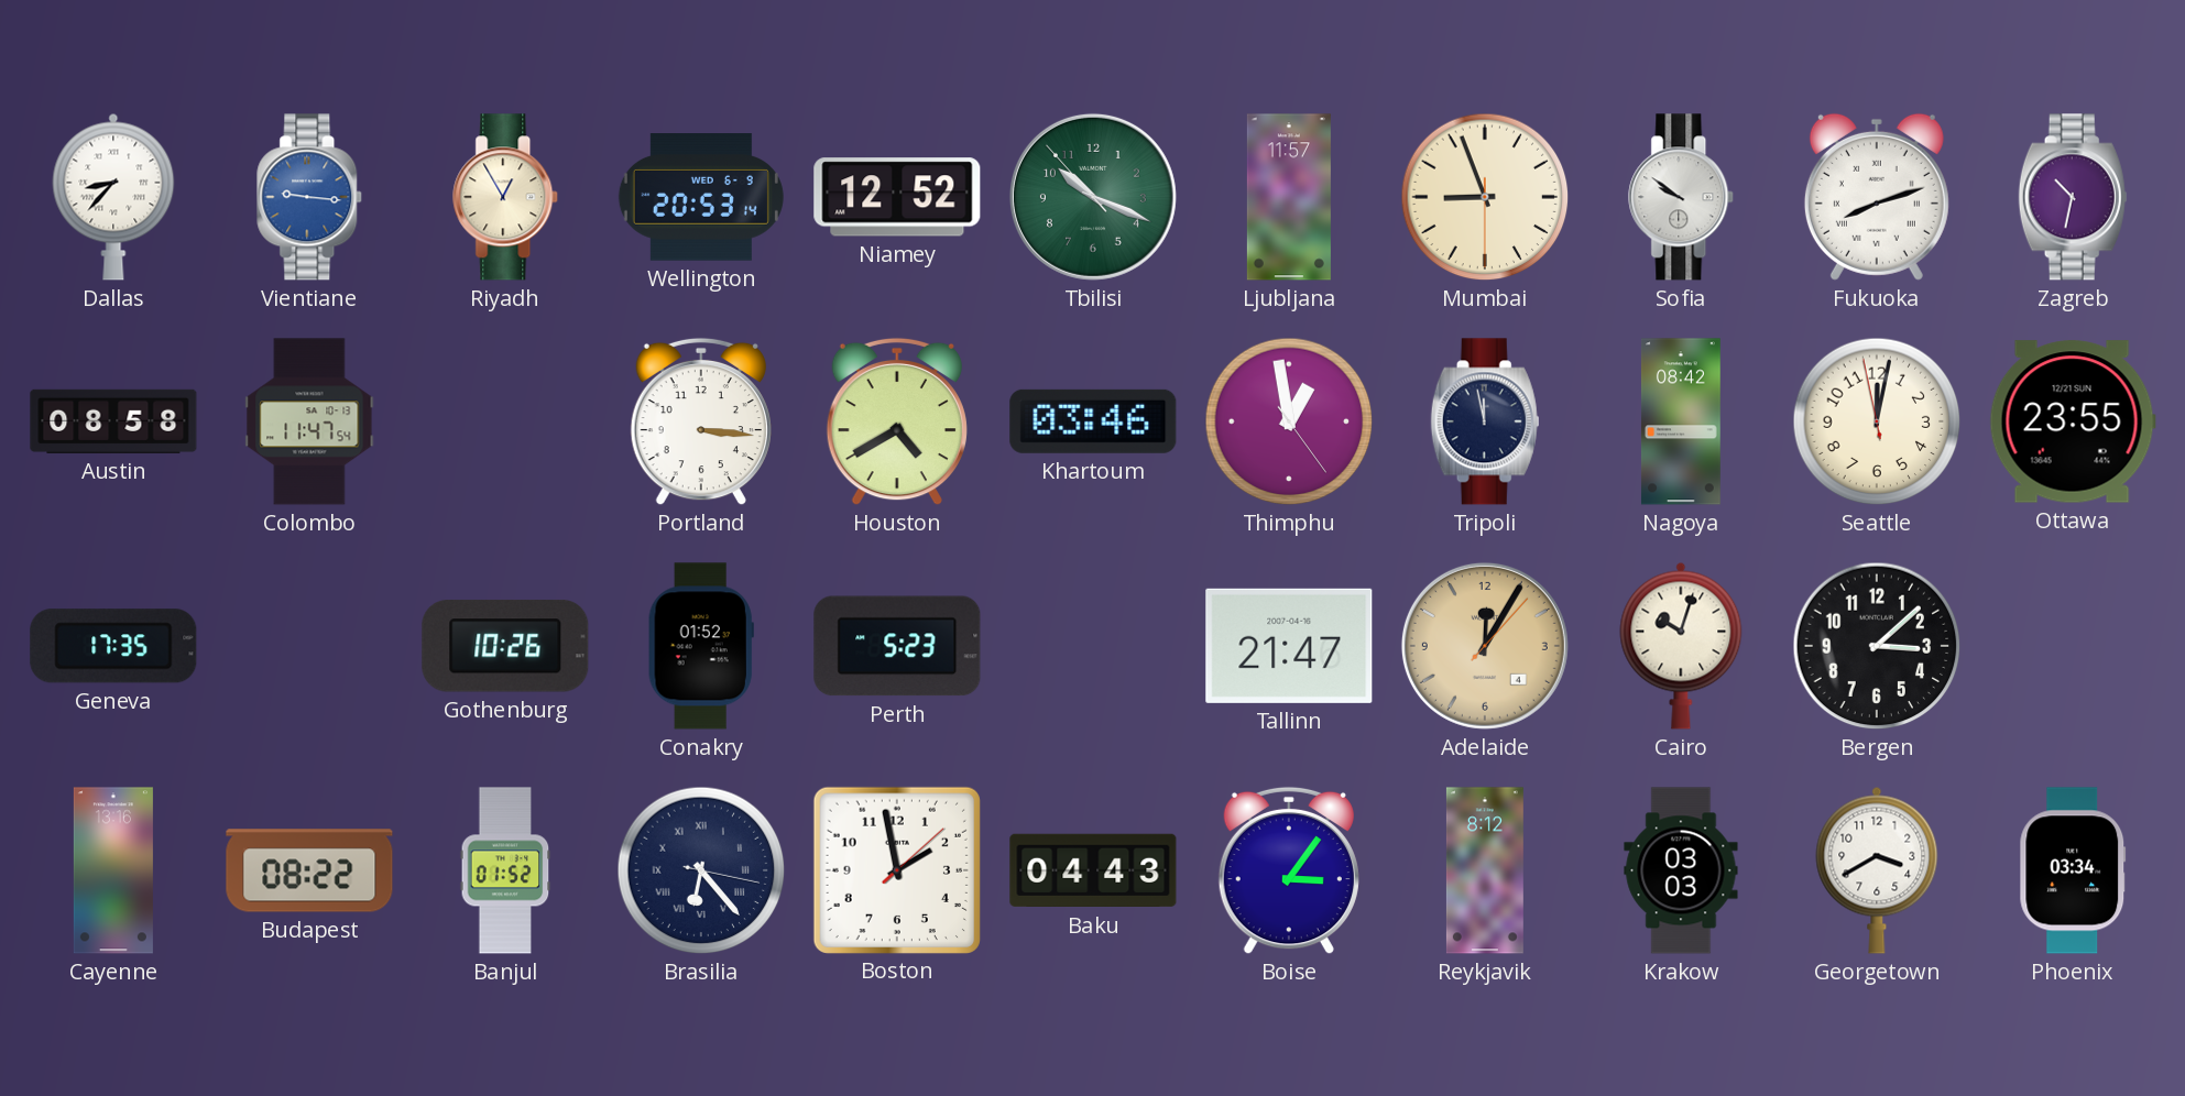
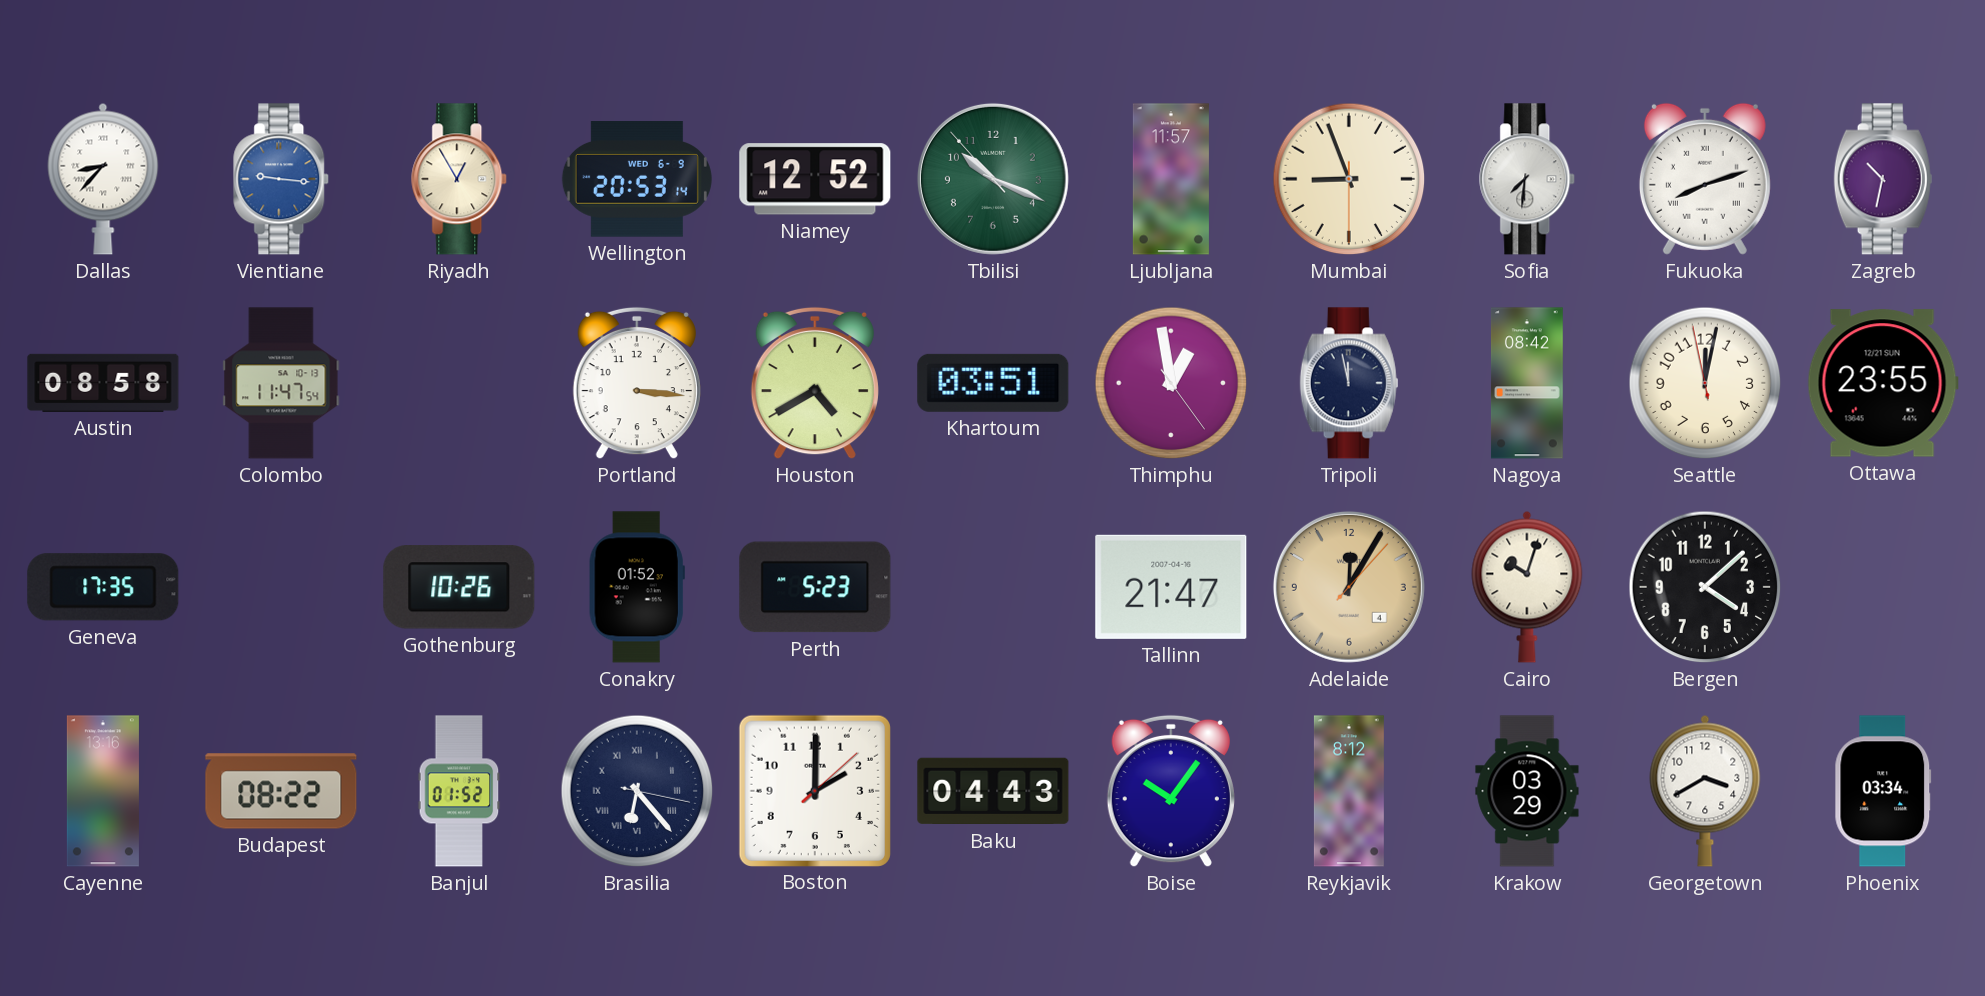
Sofia: 9:51 -> 7:31 (1528, 179)
Khartoum: 03:46 -> 03:51 (993, 383)
Bergen: 3:08 -> 4:08 (1705, 587)
Boston: 1:58 -> 2:00 (814, 790)
Boise: 3:06 -> 10:06 (1171, 791)
Krakow: 03:03 -> 03:29 (1527, 791)
